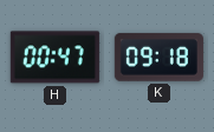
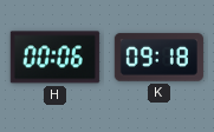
H: 00:47 -> 00:06 (54, 58)
